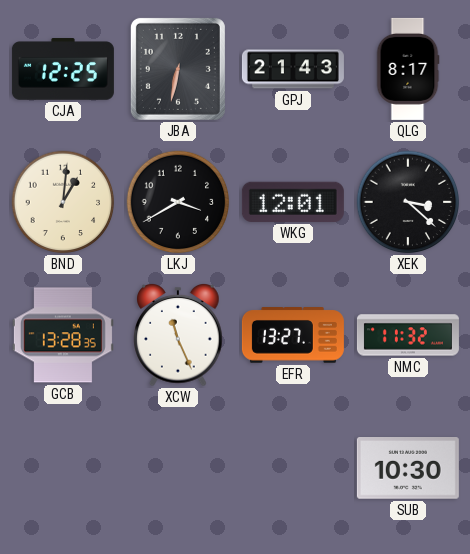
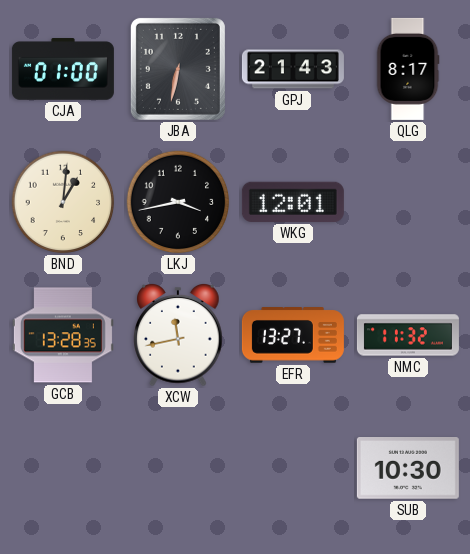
CJA: 12:25 -> 01:00 (63, 69)
LKJ: 3:40 -> 3:43 (178, 202)
XEK: 3:22 -> none (408, 202)
XCW: 11:26 -> 11:43 (178, 336)
